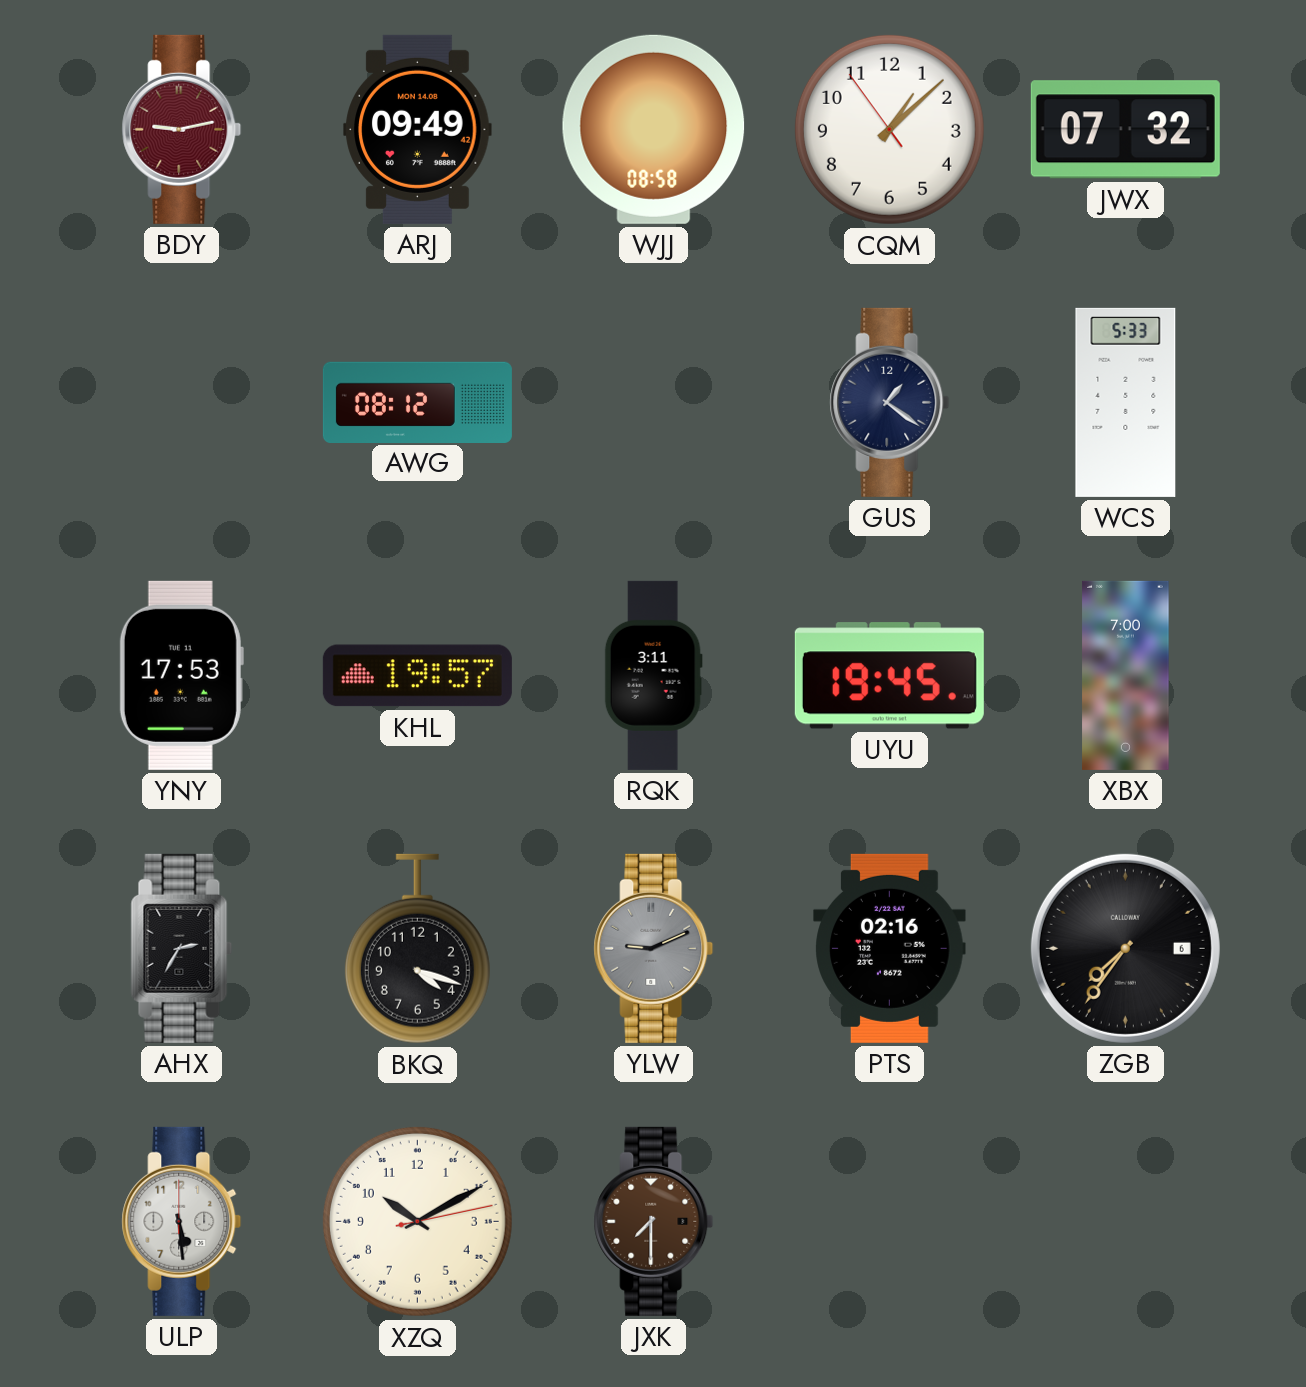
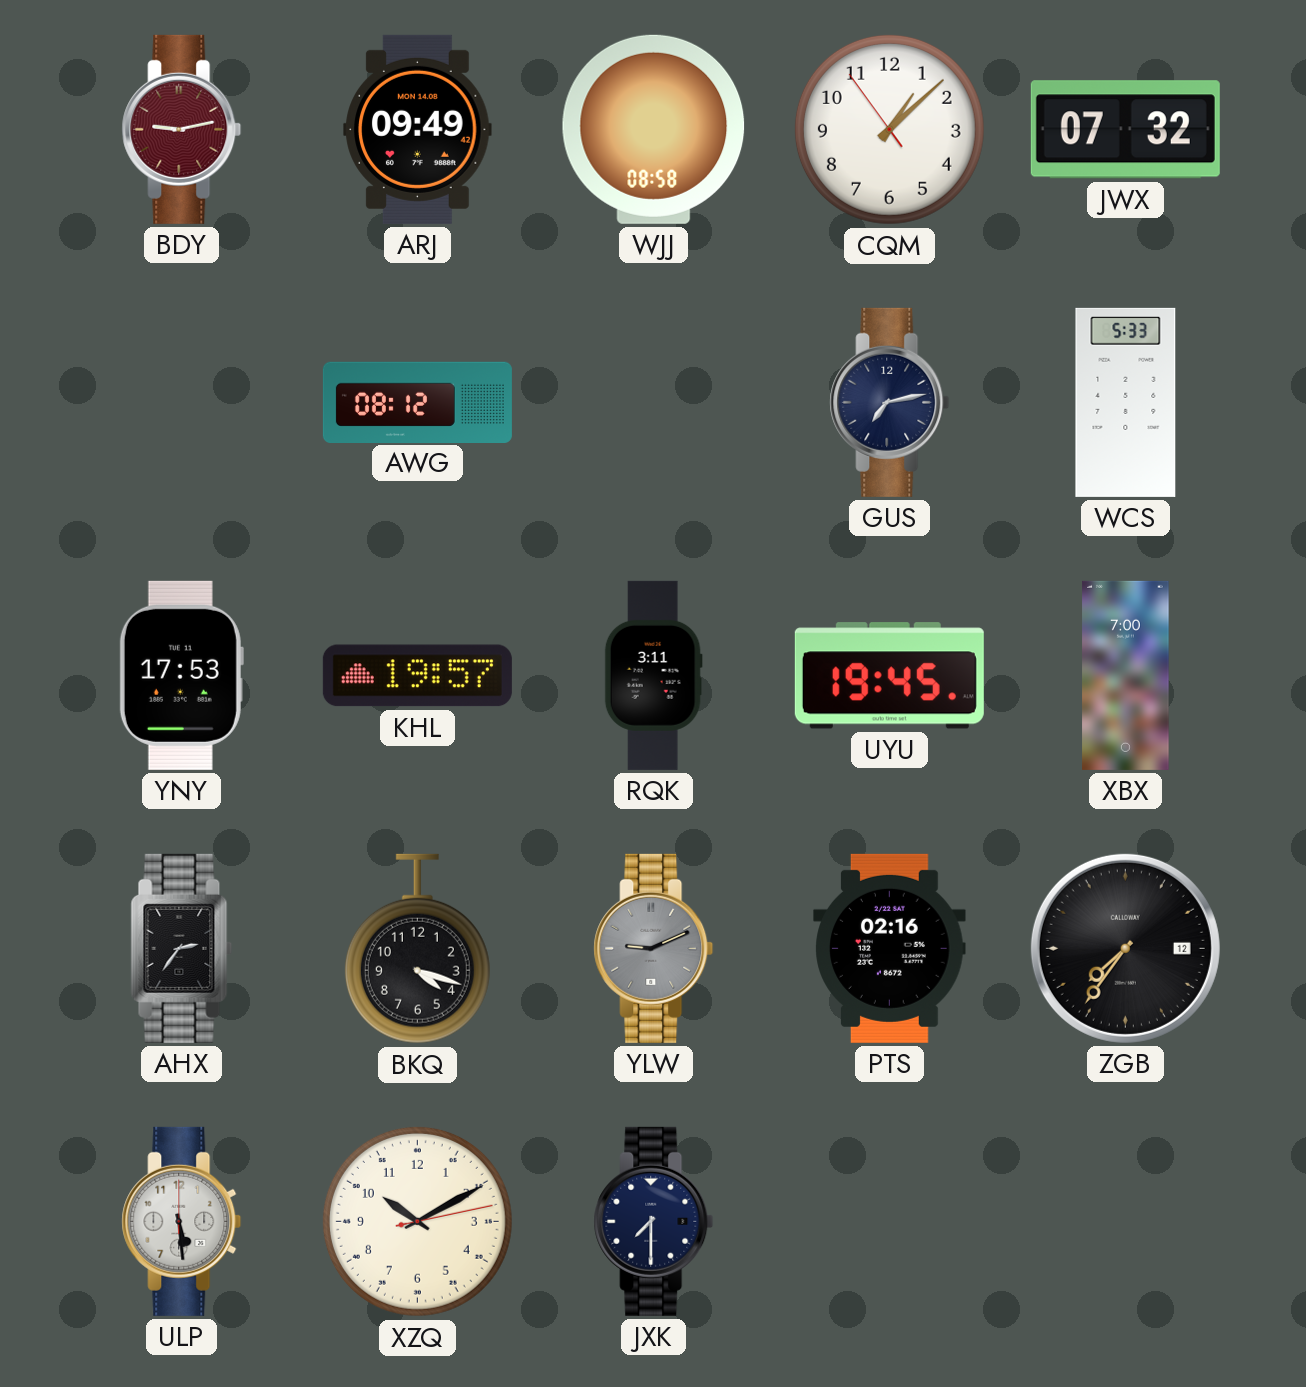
GUS: 1:21 -> 7:13 (890, 402)
AHX: 2:35 -> 2:36 (182, 948)
ZGB date: 6 -> 12 (1125, 948)
JXK dial: brown -> navy (654, 1221)
